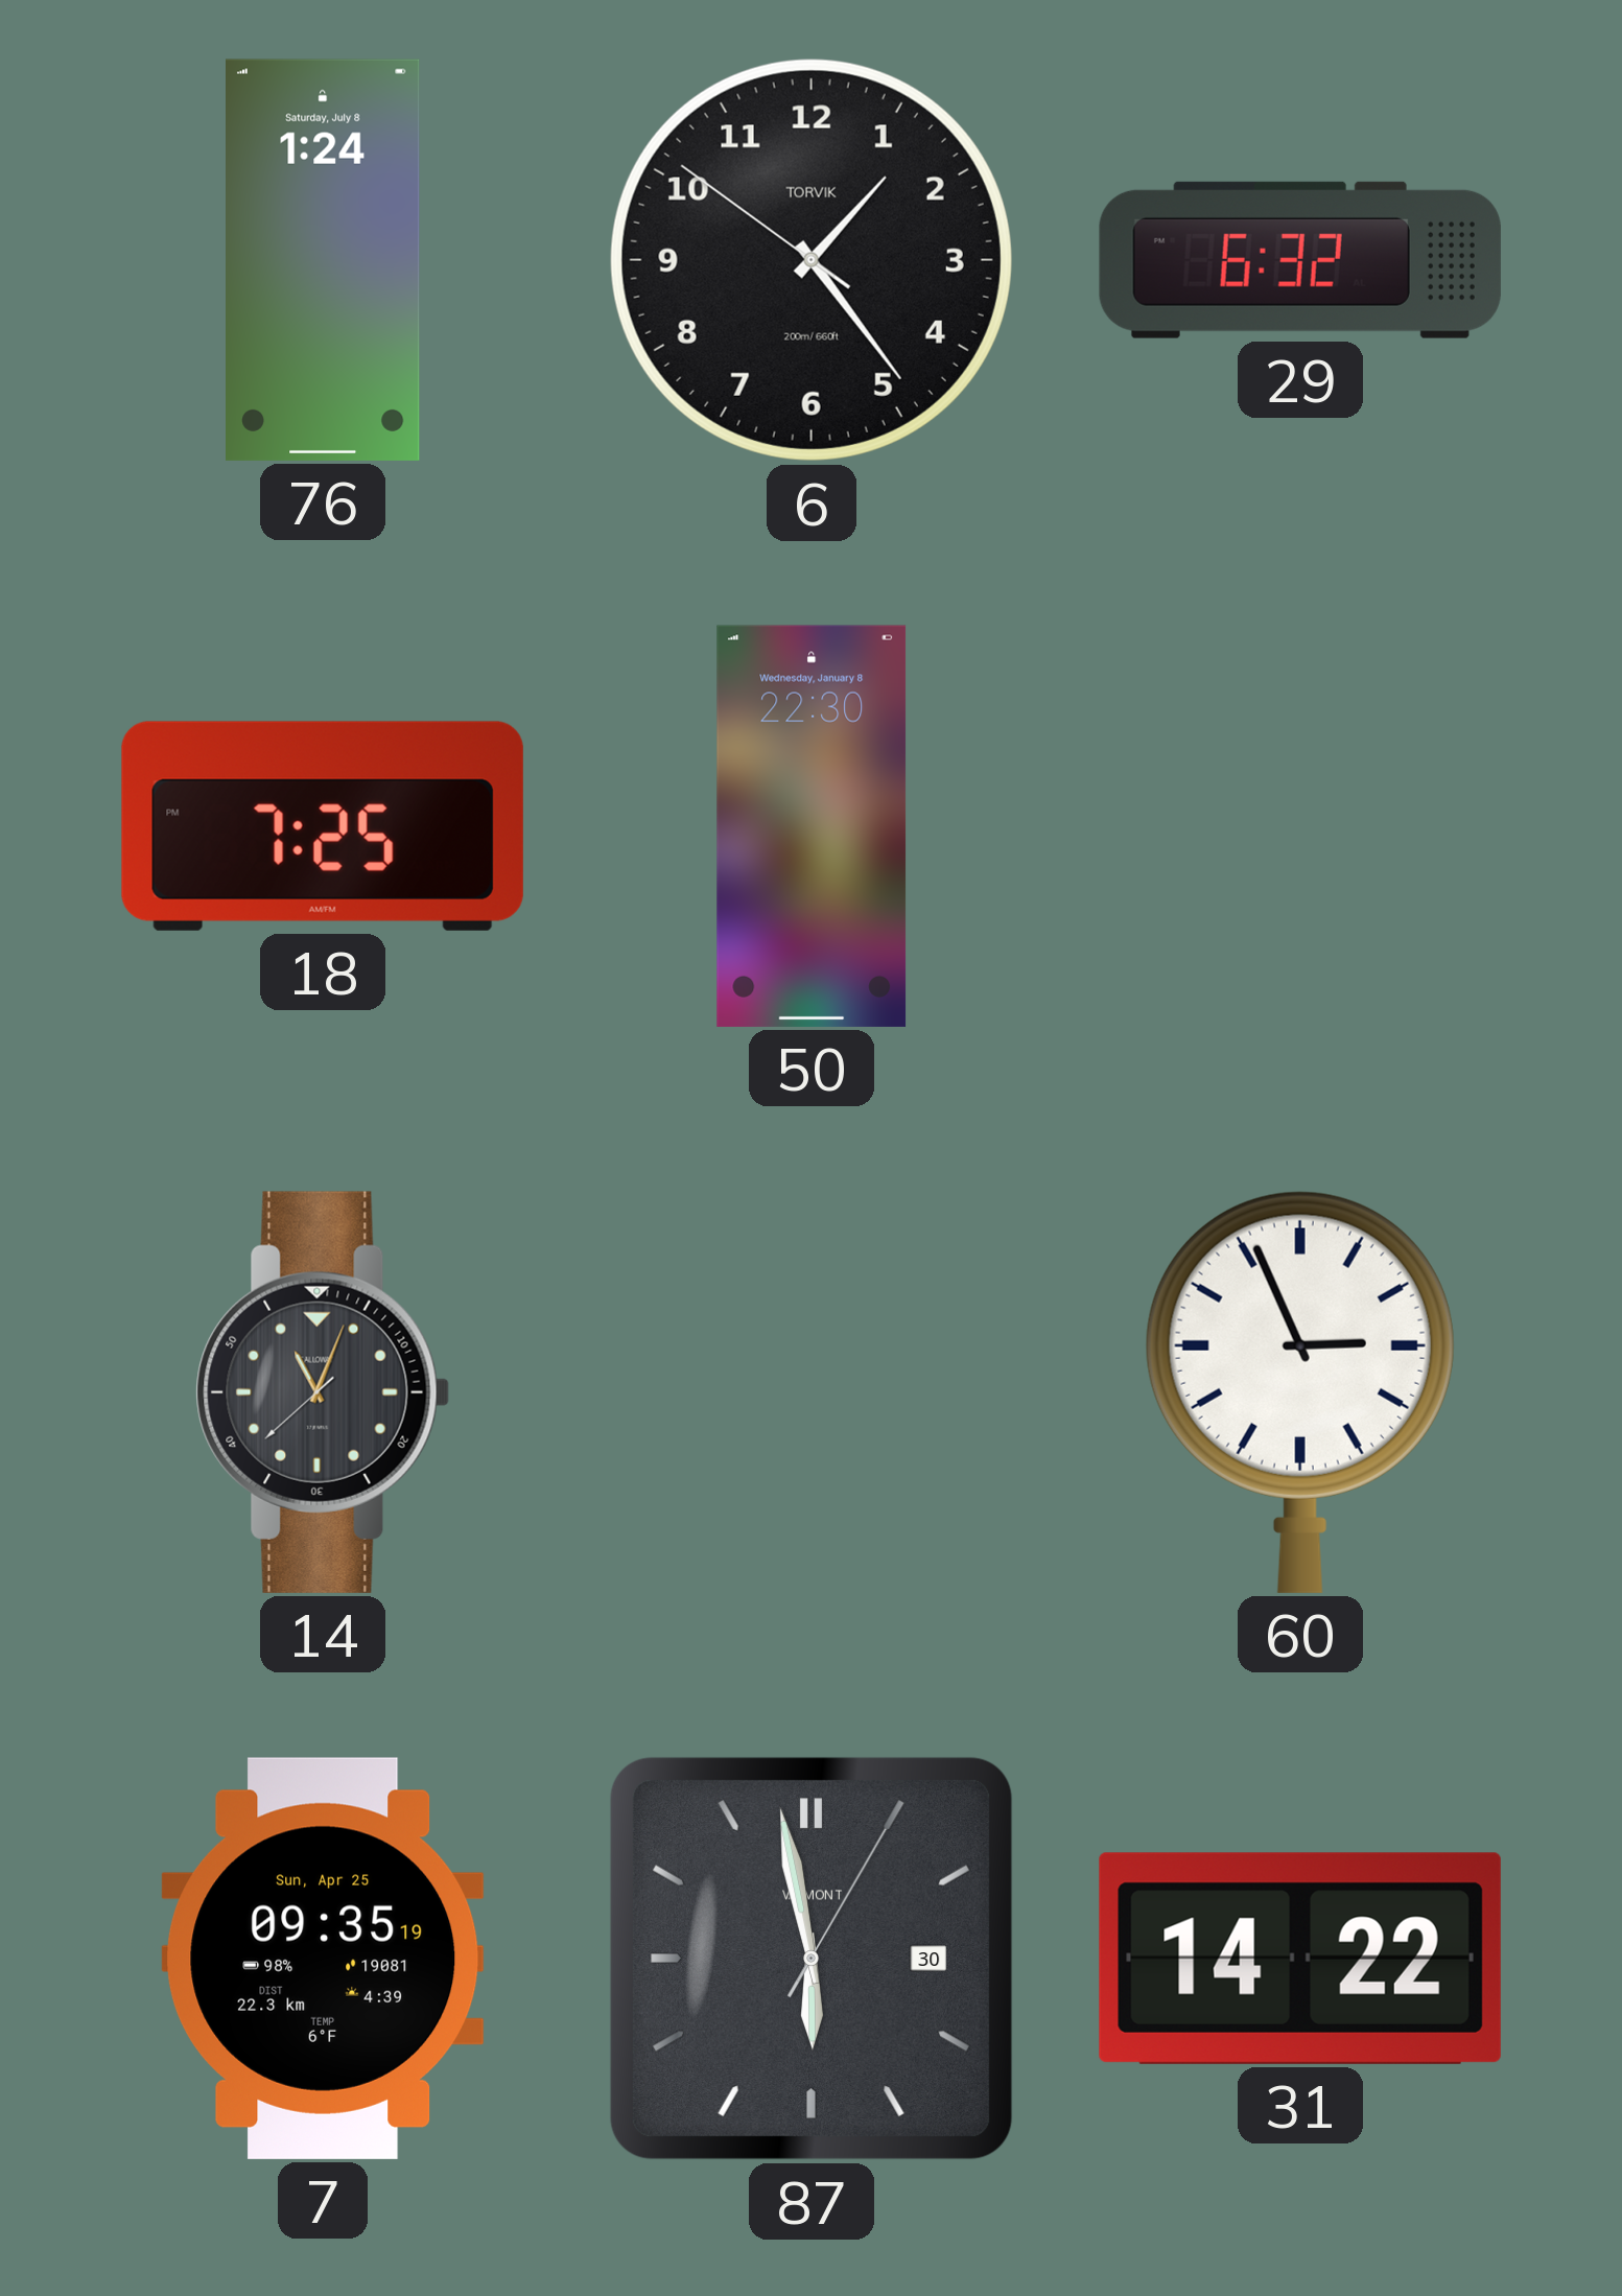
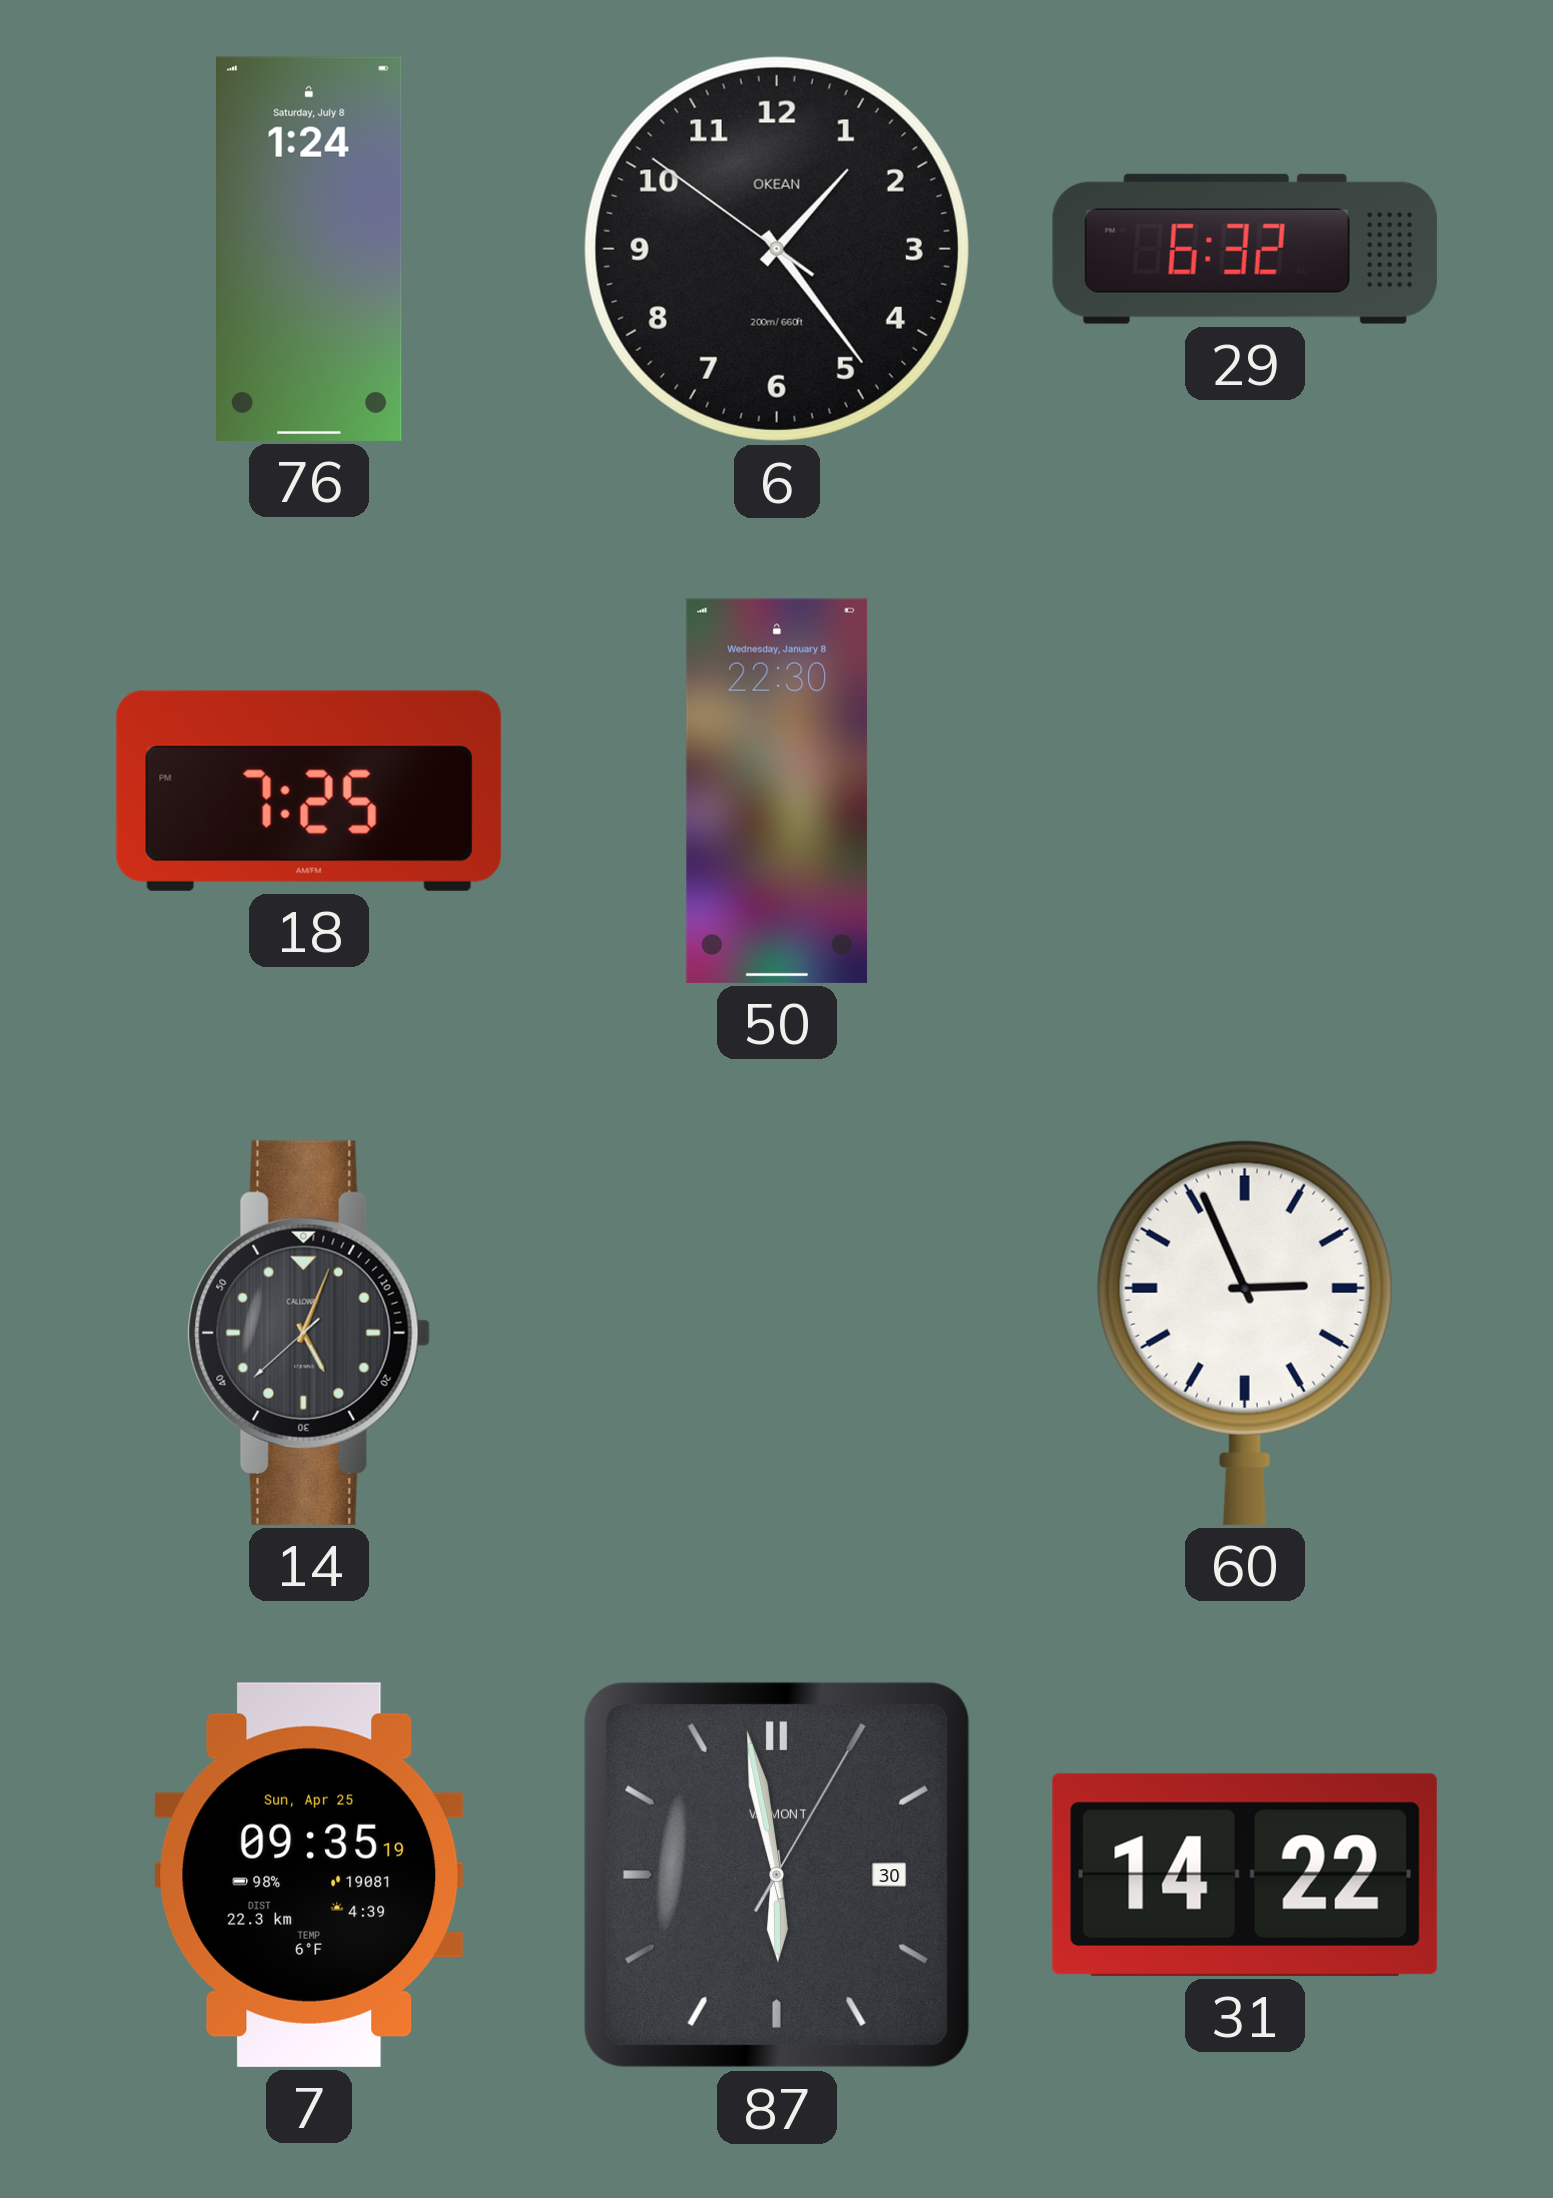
6 brand: TORVIK -> OKEAN (777, 249)
14: 11:03 -> 5:03 (309, 1333)
